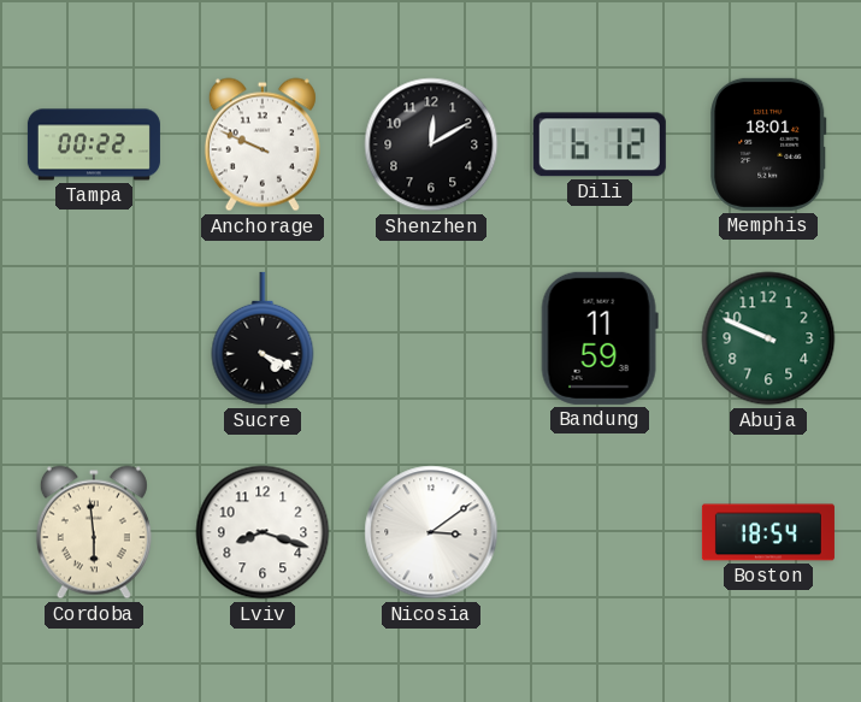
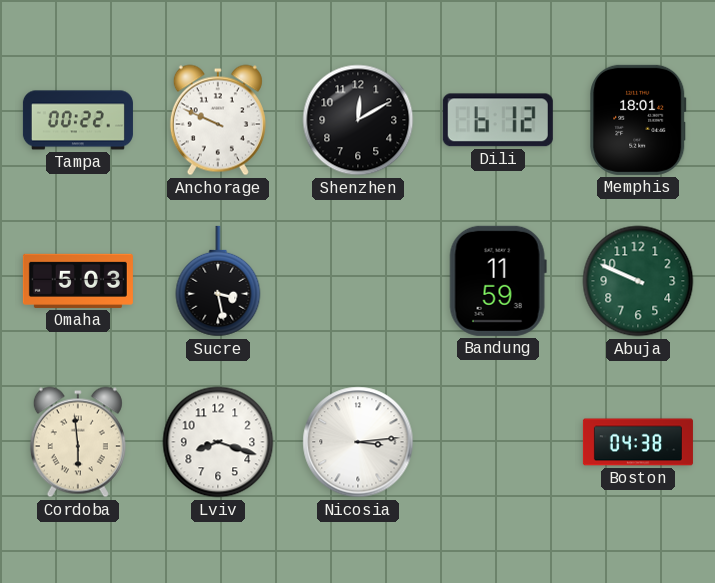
Omaha: none -> 5:03 (78, 281)
Sucre: 4:19 -> 3:28 (218, 281)
Nicosia: 3:09 -> 3:14 (358, 442)
Boston: 18:54 -> 04:38 (638, 442)
